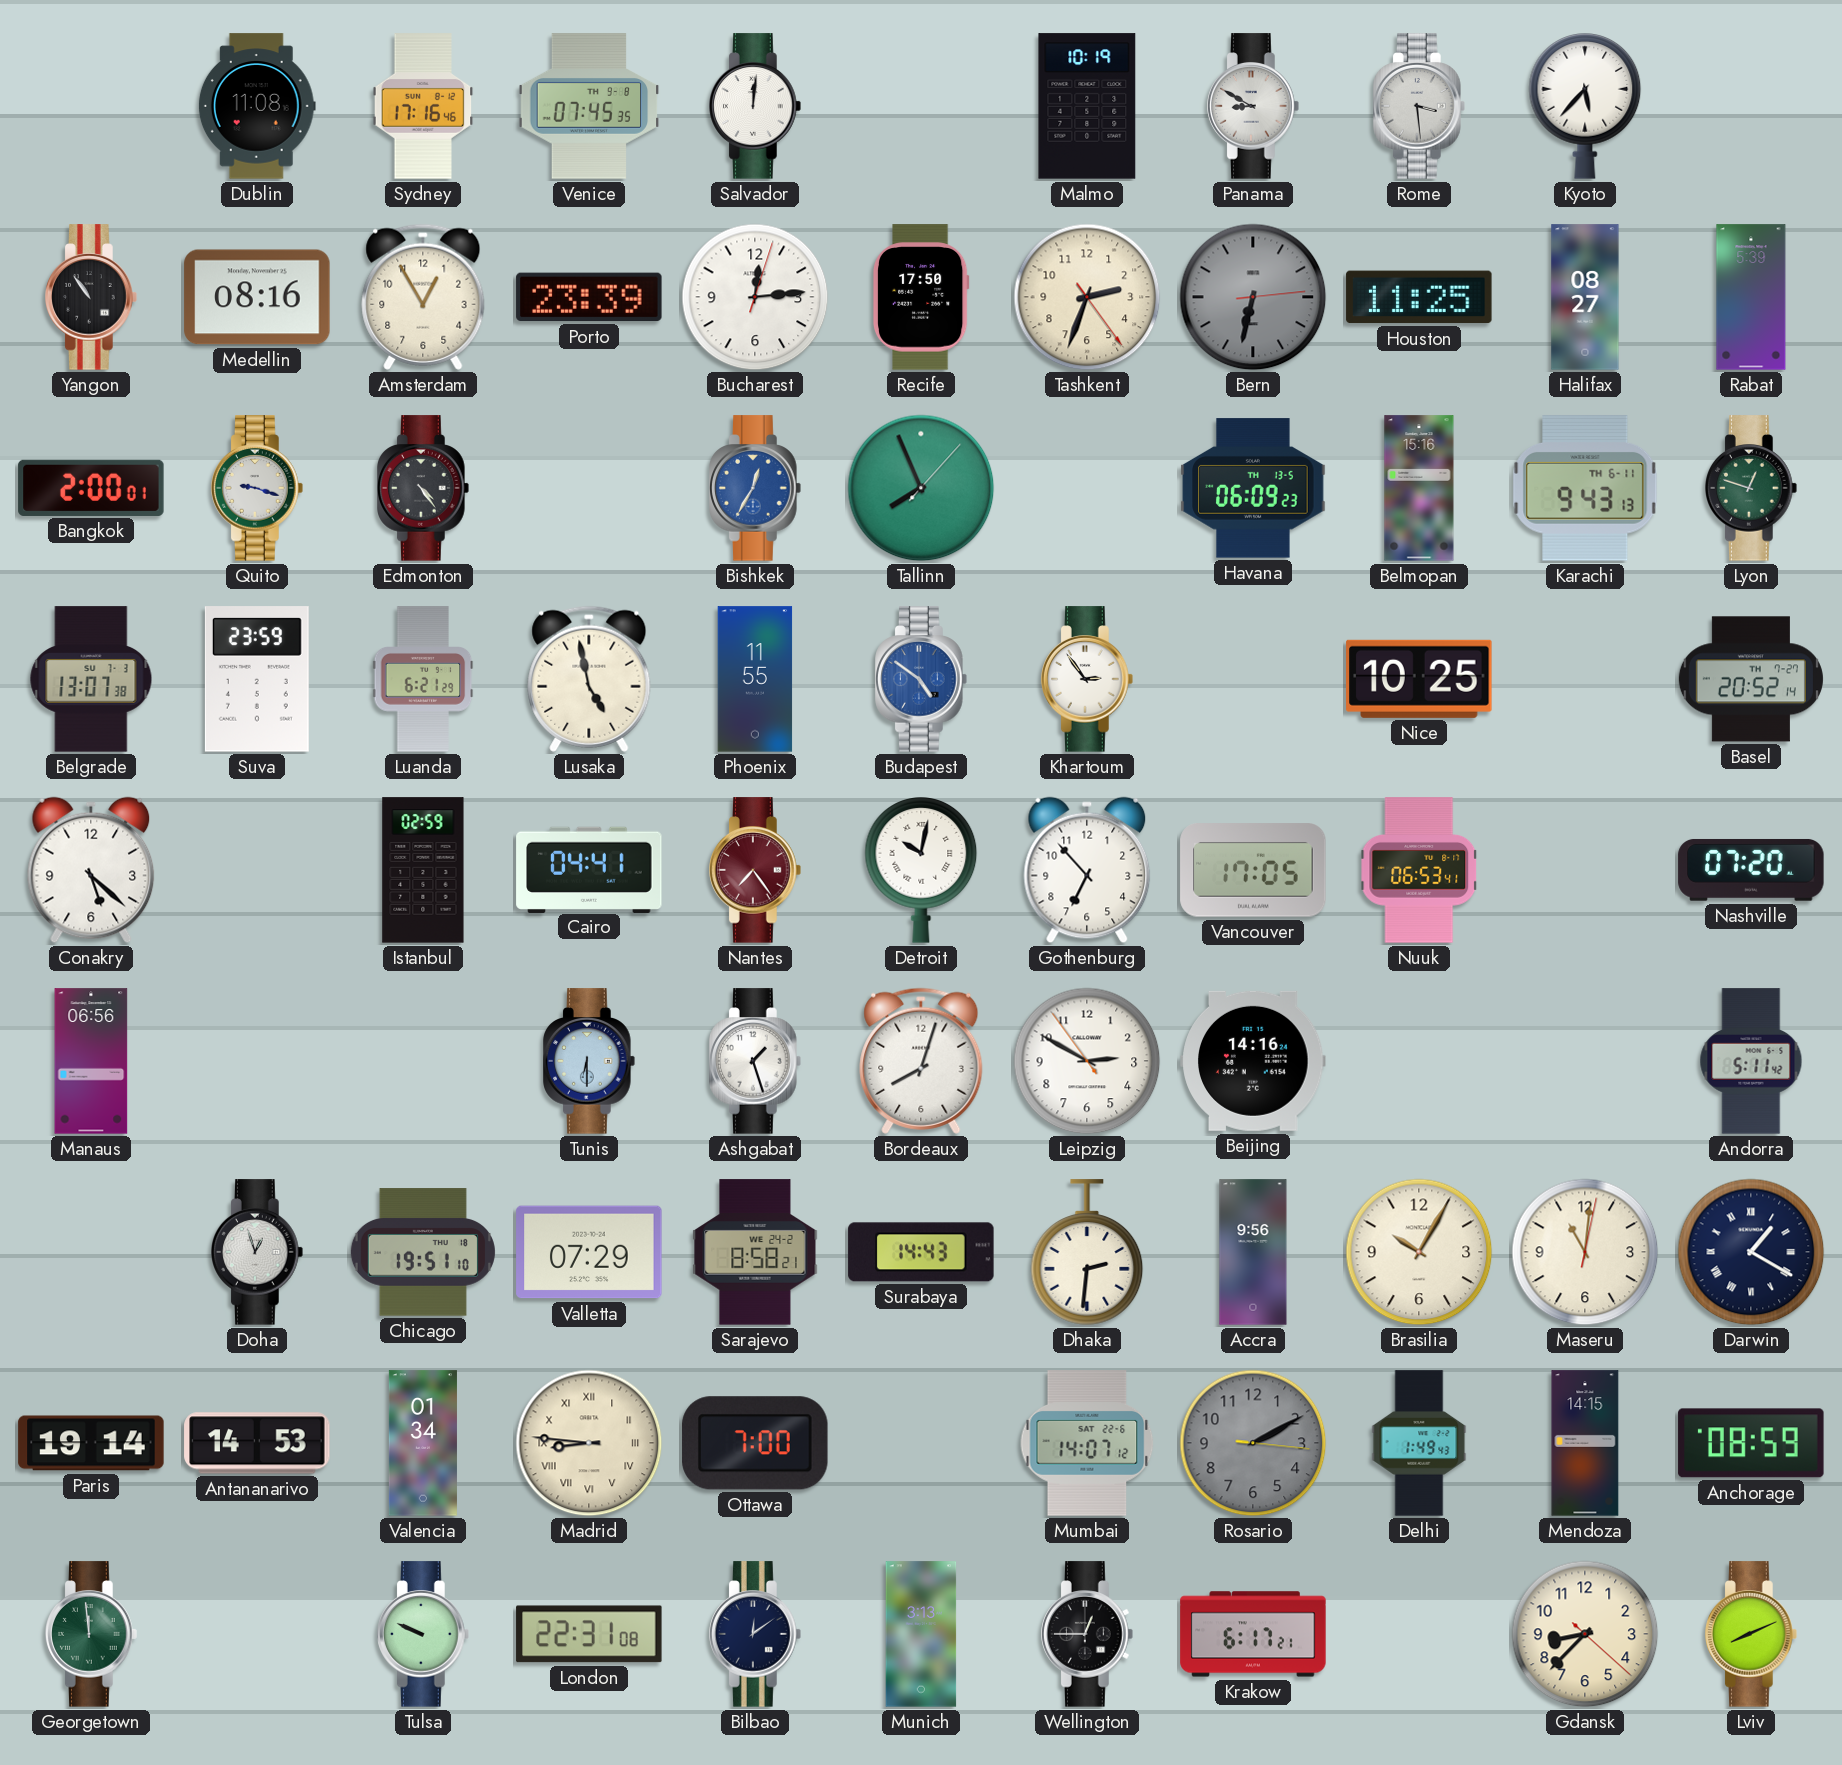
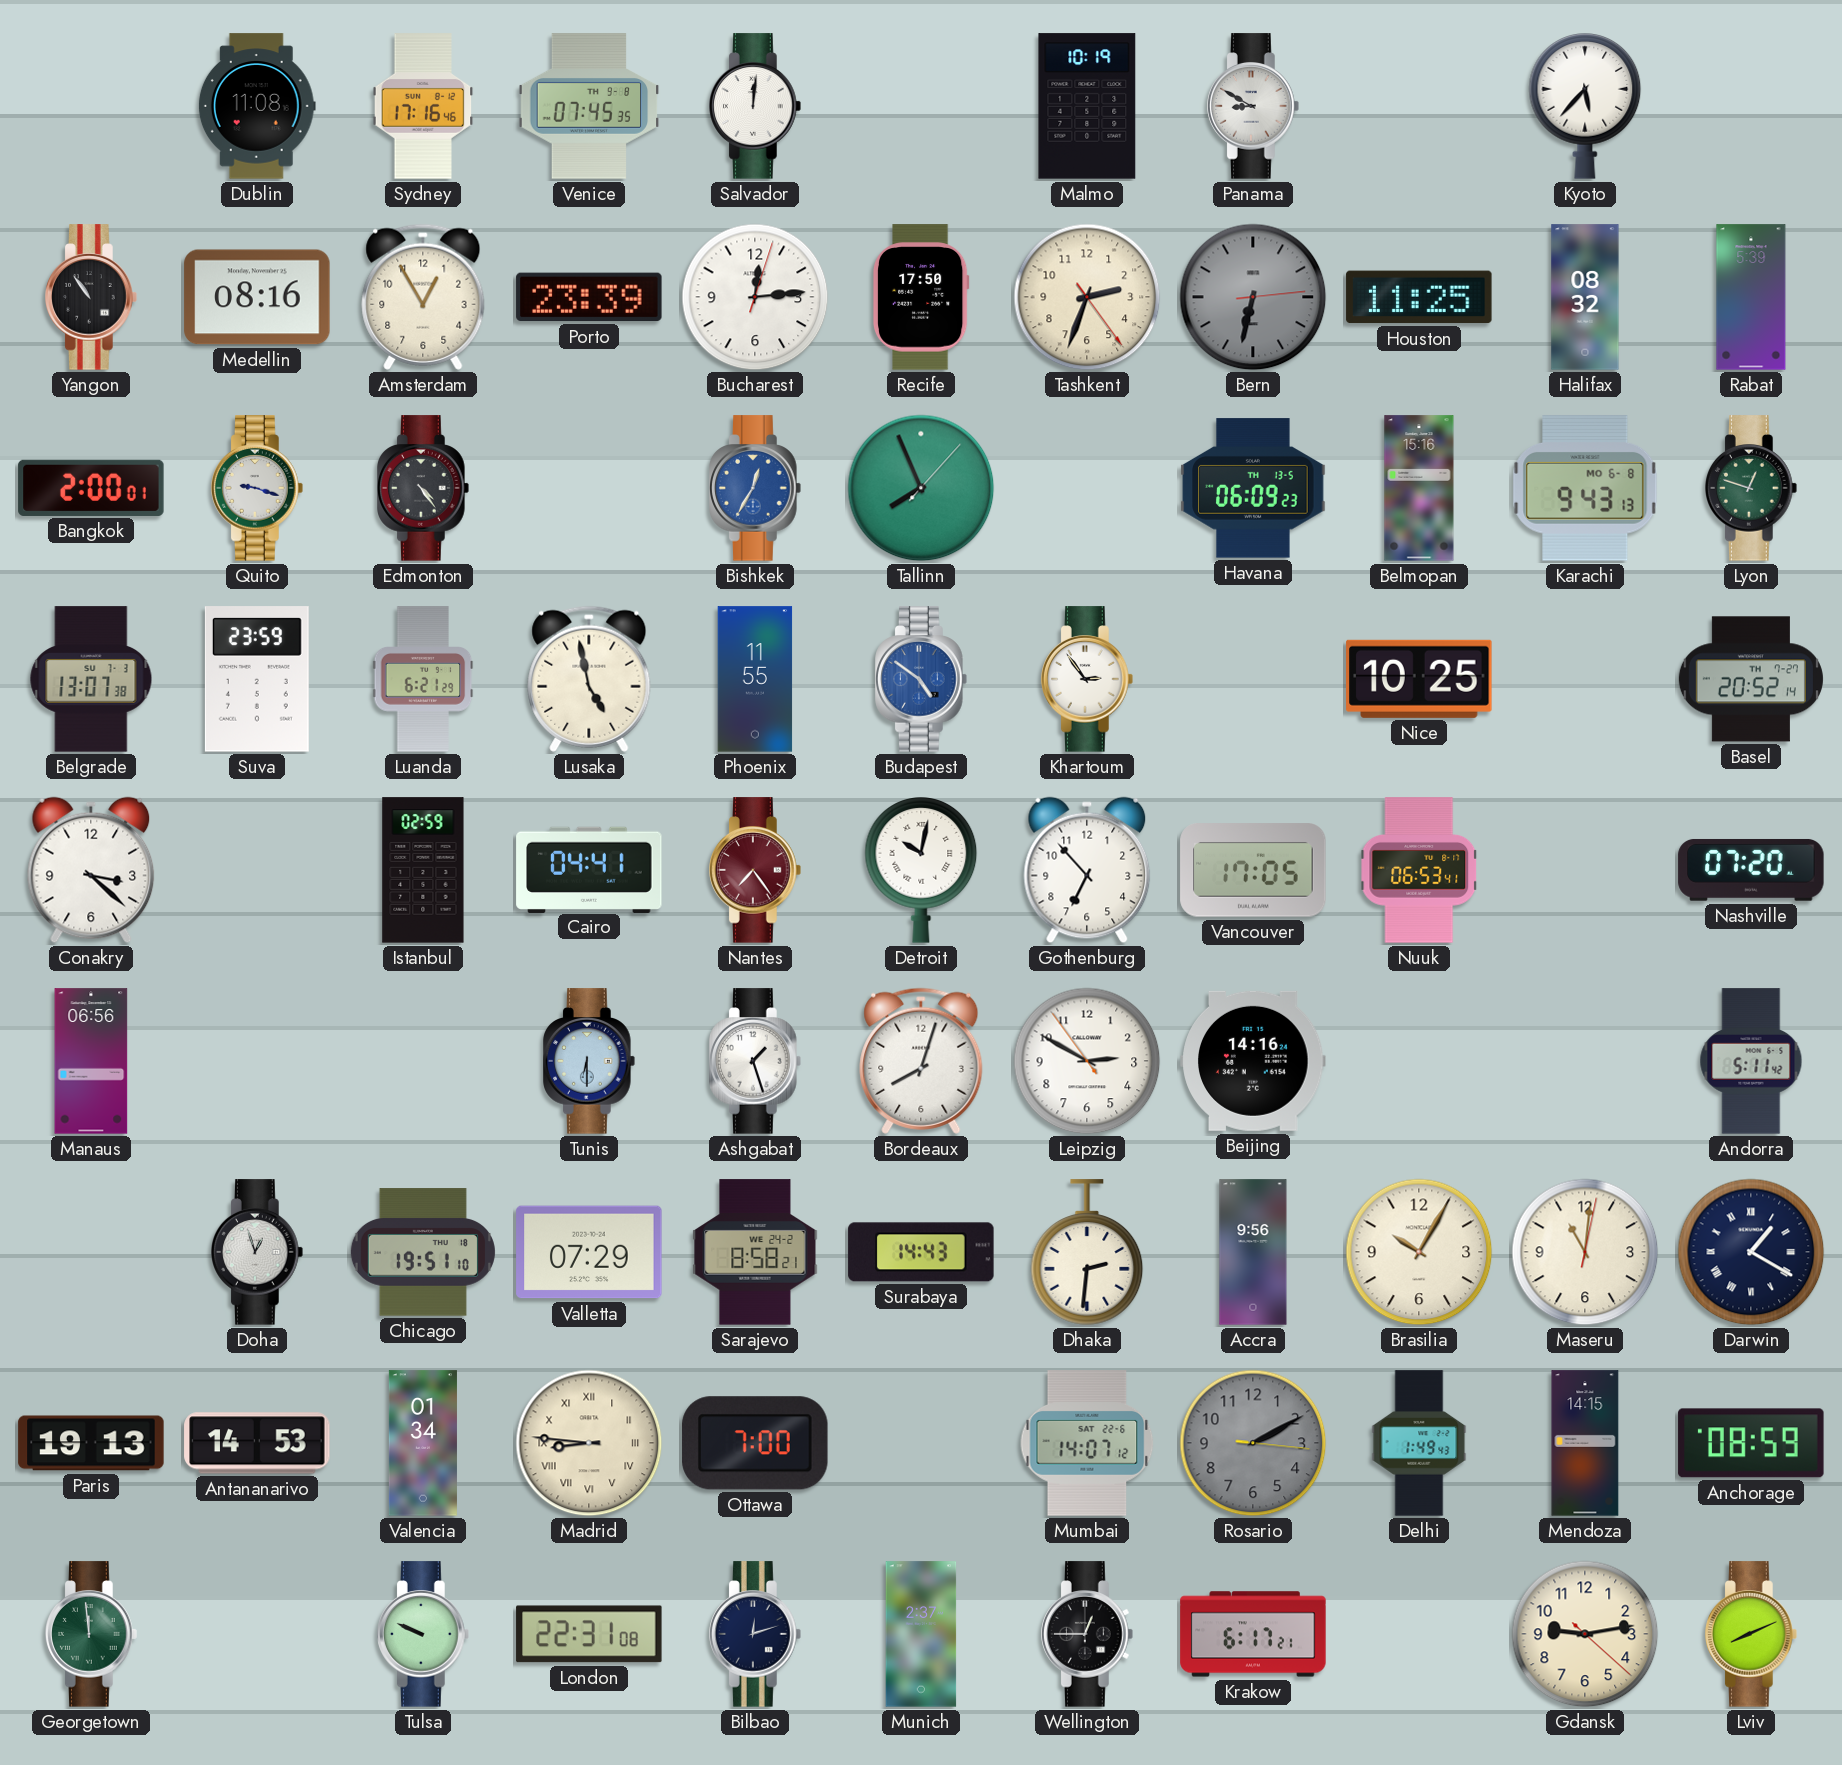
Rome: 3:29 -> none (1419, 106)
Halifax: 08:27 -> 08:32 (1585, 297)
Karachi date: TH 6-11 -> MO 6-8 (1585, 488)
Conakry: 5:22 -> 3:22 (91, 870)
Paris: 19:14 -> 19:13 (91, 1443)
Bilbao: 12:09 -> 12:12 (755, 1634)
Munich: 3:13 -> 2:37 (921, 1634)
Gdansk: 8:37 -> 9:13 (1585, 1634)
